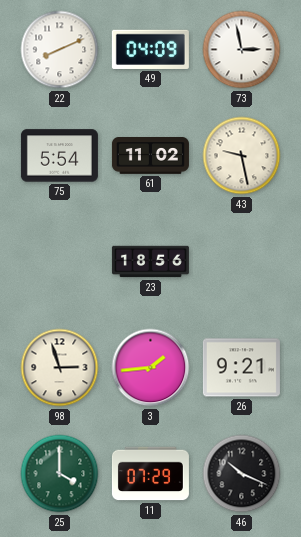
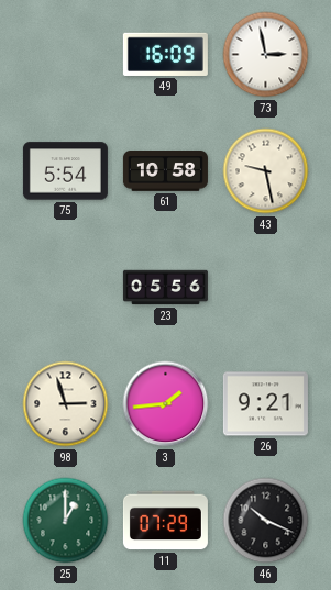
22: 8:11 -> none (60, 50)
49: 04:09 -> 16:09 (165, 54)
61: 11:02 -> 10:58 (165, 171)
23: 18:56 -> 05:56 (165, 288)
25: 4:00 -> 1:00 (66, 521)
